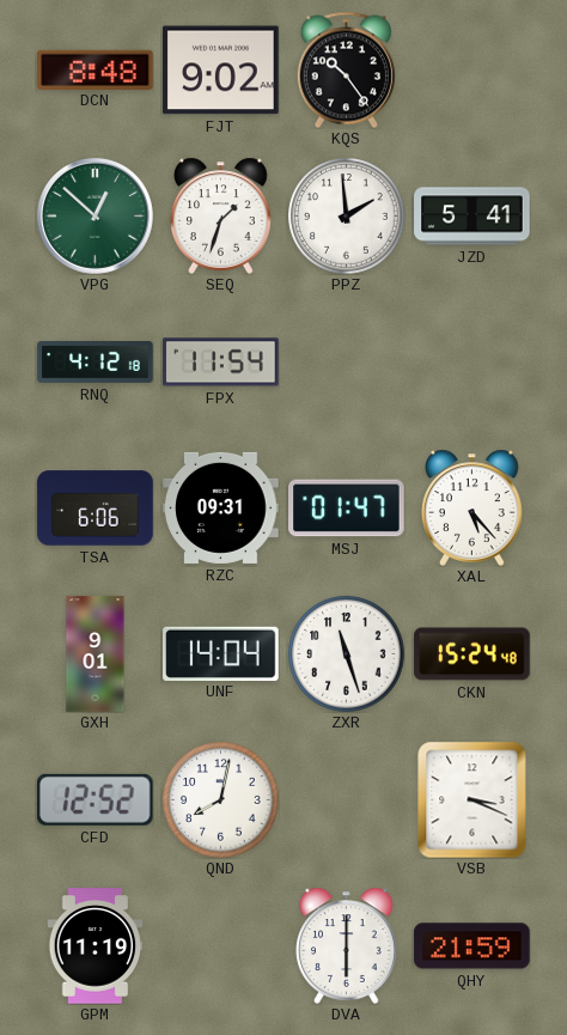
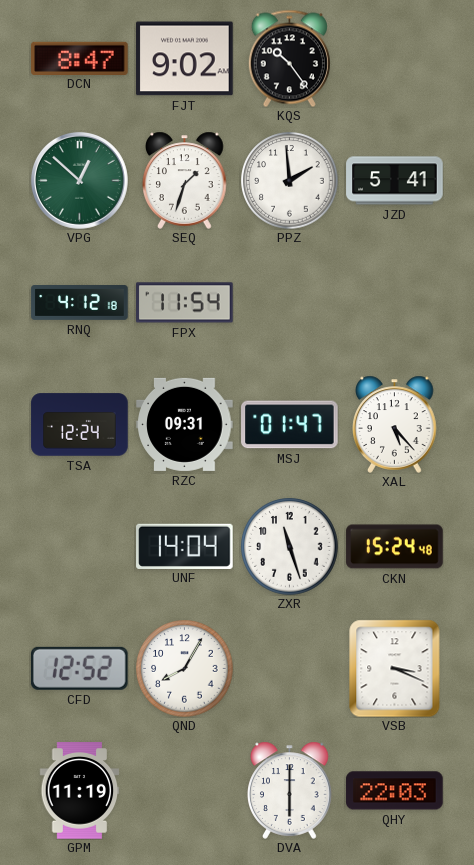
DCN: 8:48 -> 8:47 (80, 58)
TSA: 6:06 -> 12:24 (80, 425)
GXH: 9:01 -> none (96, 655)
QND: 8:02 -> 8:05 (185, 669)
QHY: 21:59 -> 22:03 (395, 791)
